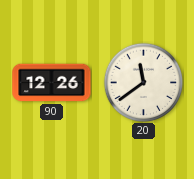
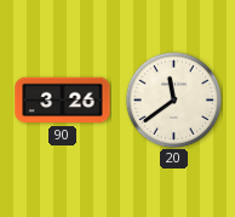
90: 12:26 -> 3:26 (63, 101)
